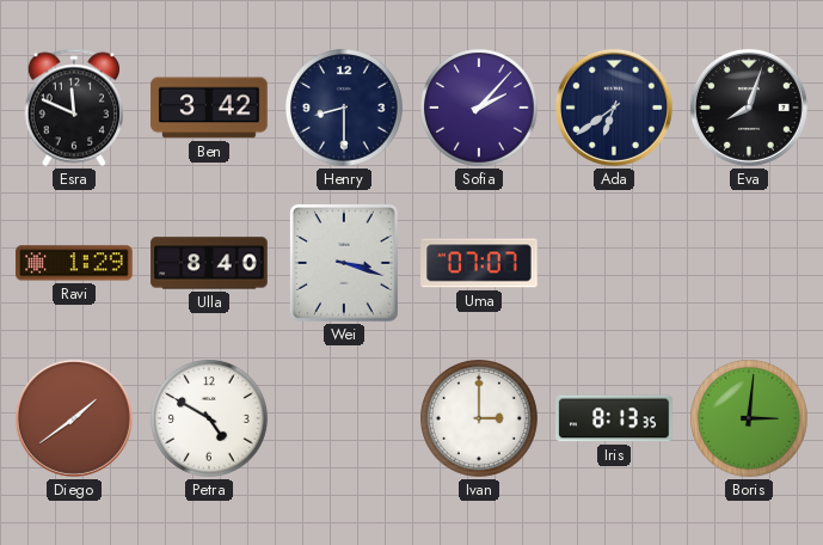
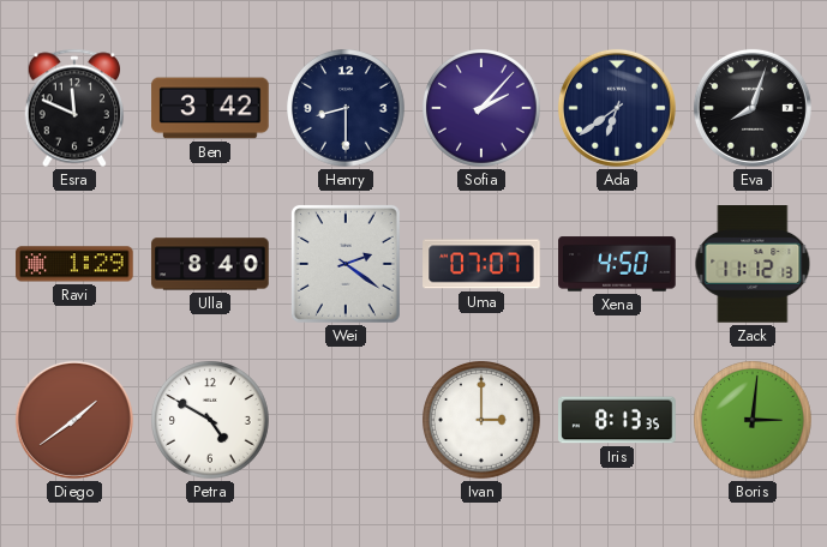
Wei: 3:18 -> 2:21 (346, 264)
Xena: none -> 4:50 (617, 264)
Zack: none -> 11:12 (753, 264)
